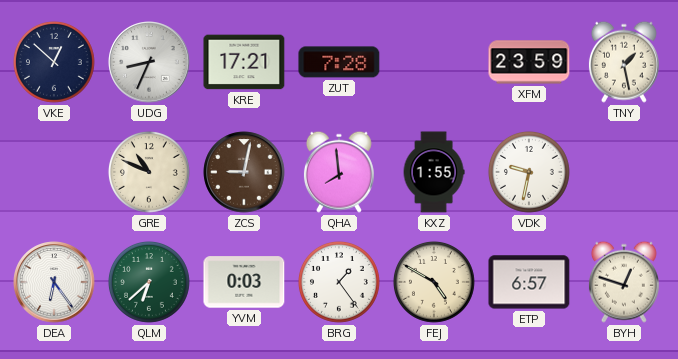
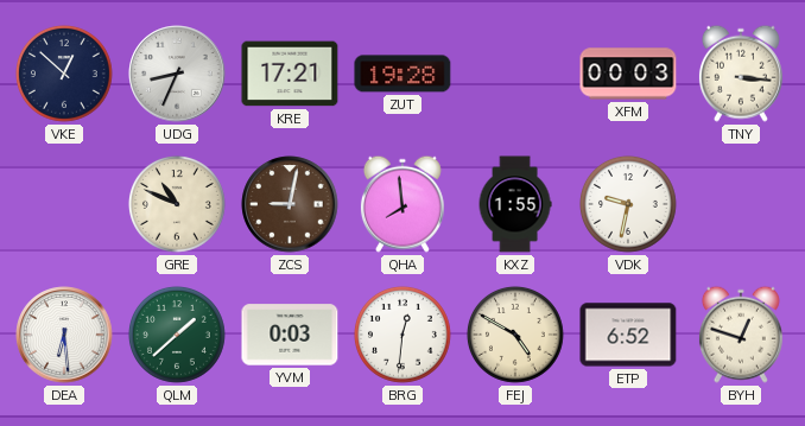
ZUT: 7:28 -> 19:28 (402, 74)
XFM: 23:59 -> 00:03 (628, 74)
TNY: 1:28 -> 3:16 (741, 74)
DEA: 6:24 -> 6:29 (64, 335)
QLM: 6:38 -> 1:38 (177, 335)
BRG: 1:24 -> 12:31 (402, 335)
ETP: 6:57 -> 6:52 (628, 335)
